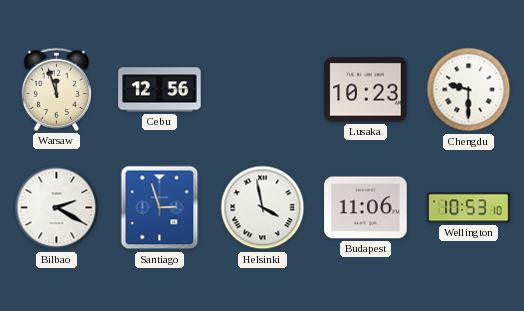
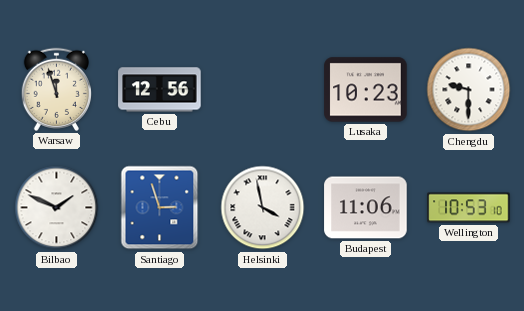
Bilbao: 2:20 -> 1:49 (57, 208)
